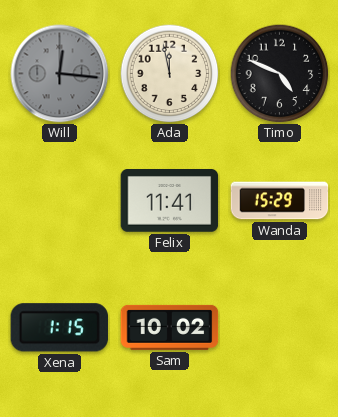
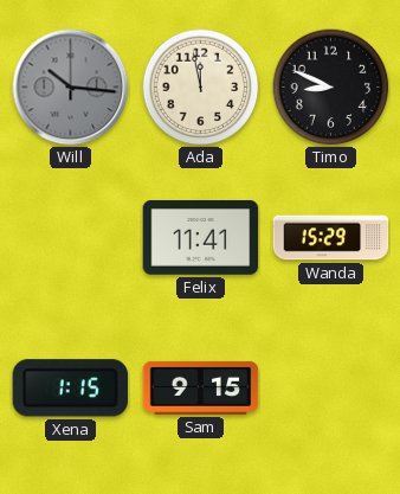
Will: 12:16 -> 10:16 (71, 88)
Timo: 4:49 -> 8:49 (331, 88)
Sam: 10:02 -> 9:15 (201, 387)
